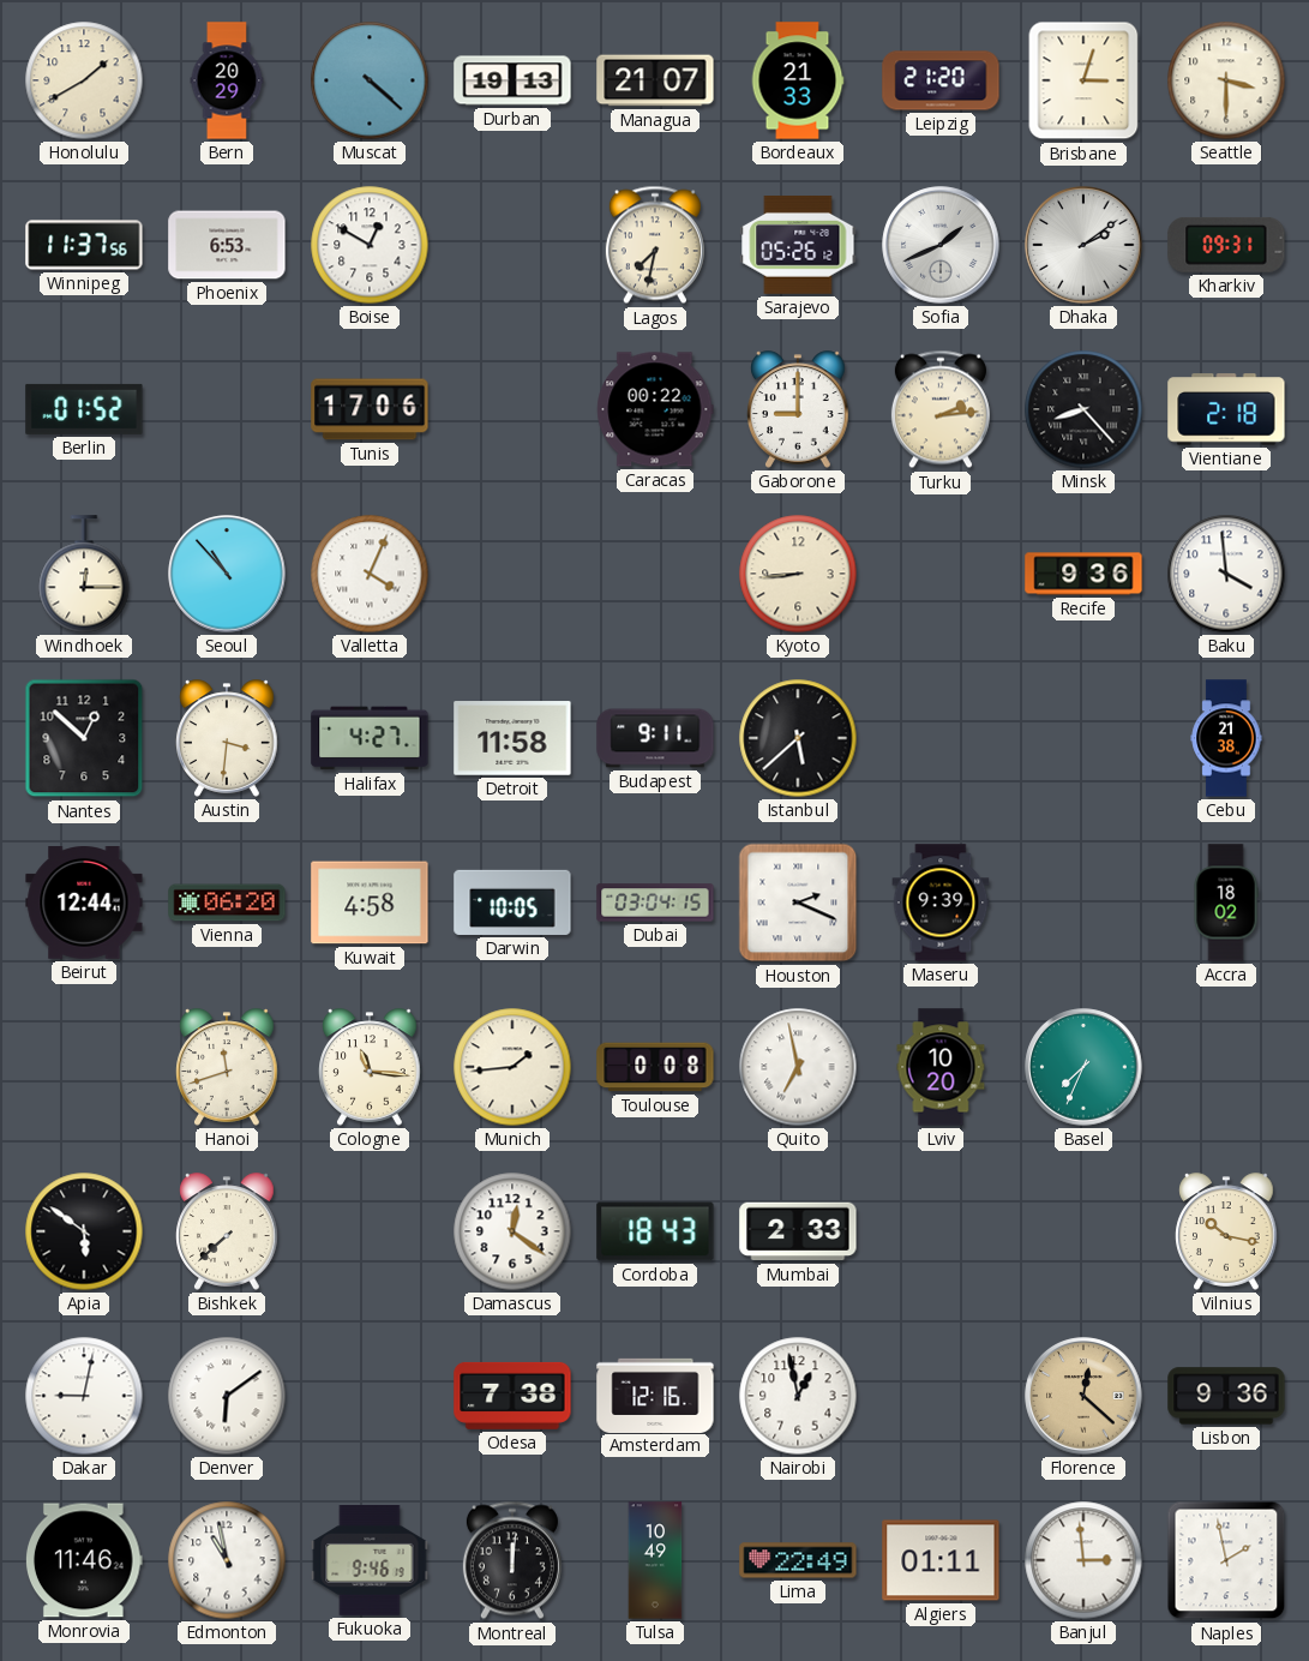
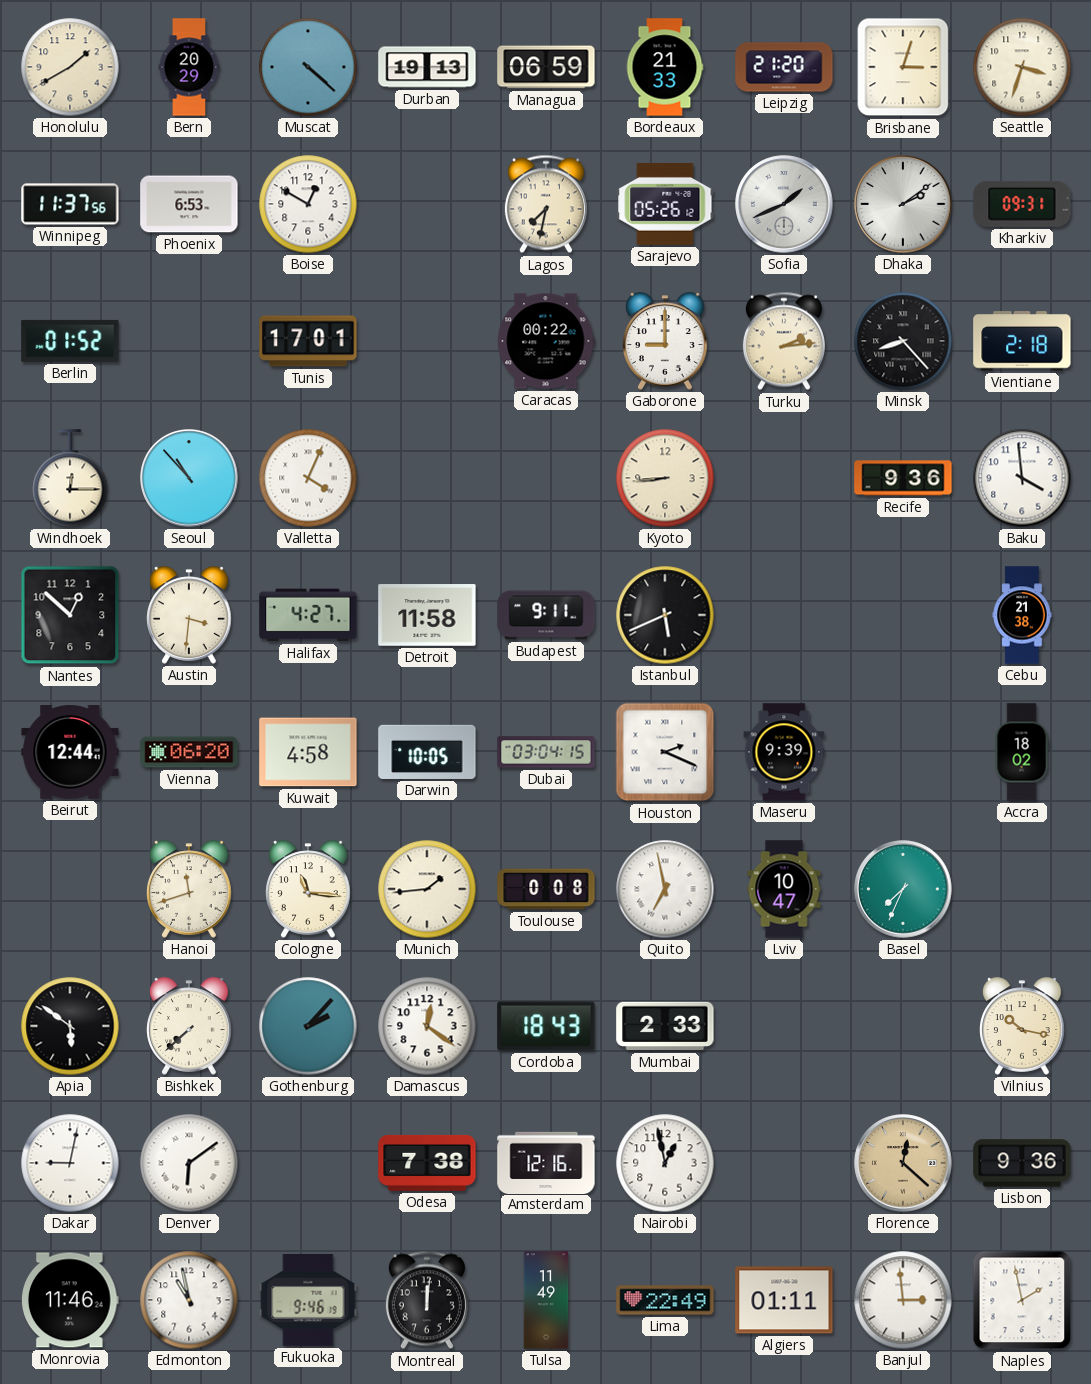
Managua: 21:07 -> 06:59 (546, 67)
Seattle: 3:30 -> 3:33 (1022, 67)
Tunis: 17:06 -> 17:01 (308, 341)
Istanbul: 5:38 -> 5:41 (665, 615)
Lviv: 10:20 -> 10:47 (784, 889)
Gothenburg: none -> 2:07 (308, 1026)
Tulsa: 10:49 -> 11:49 (546, 1300)
